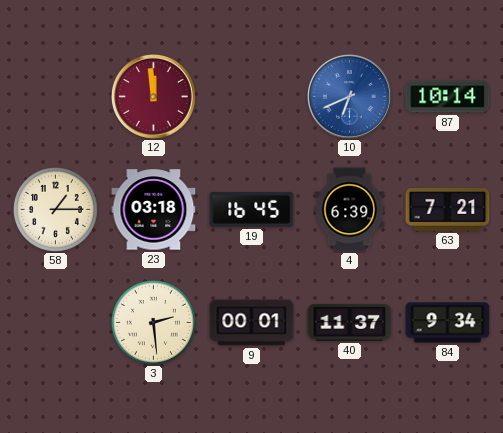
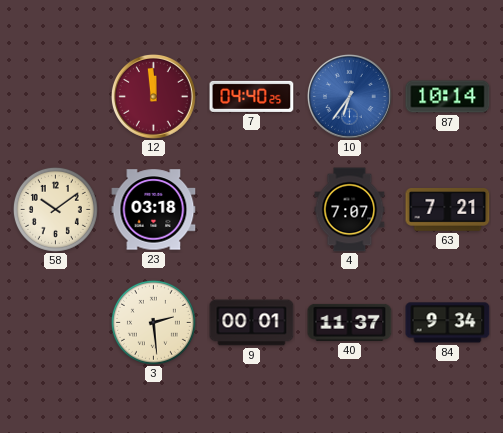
7: none -> 04:40 (252, 96)
10: 6:41 -> 6:36 (350, 97)
58: 1:15 -> 10:09 (55, 209)
19: 16:45 -> none (252, 209)
4: 6:39 -> 7:07 (350, 210)
